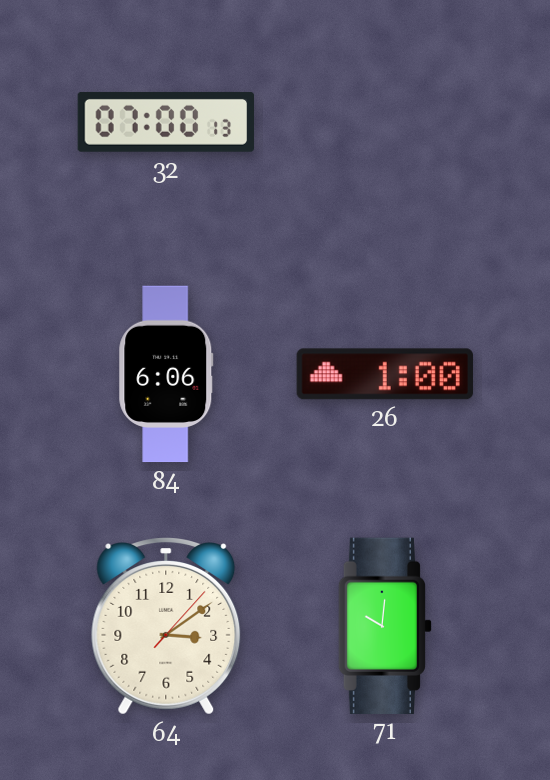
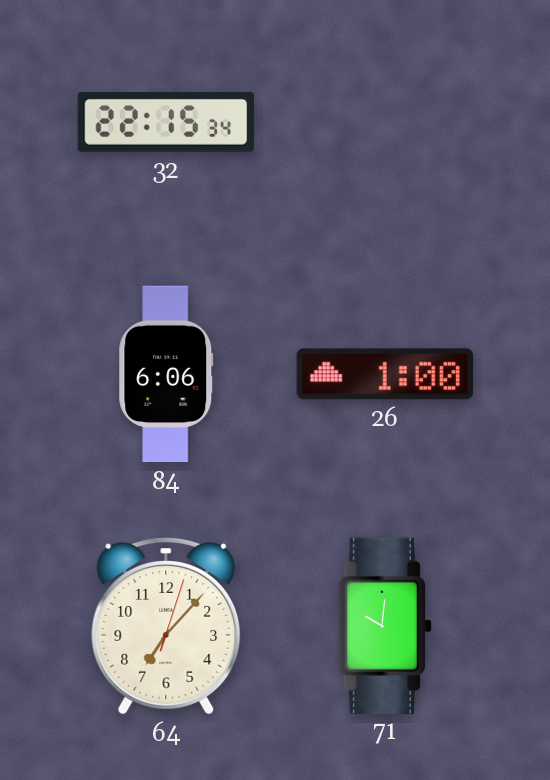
32: 07:00 -> 22:15 (165, 122)
64: 3:09 -> 7:07 (166, 626)
